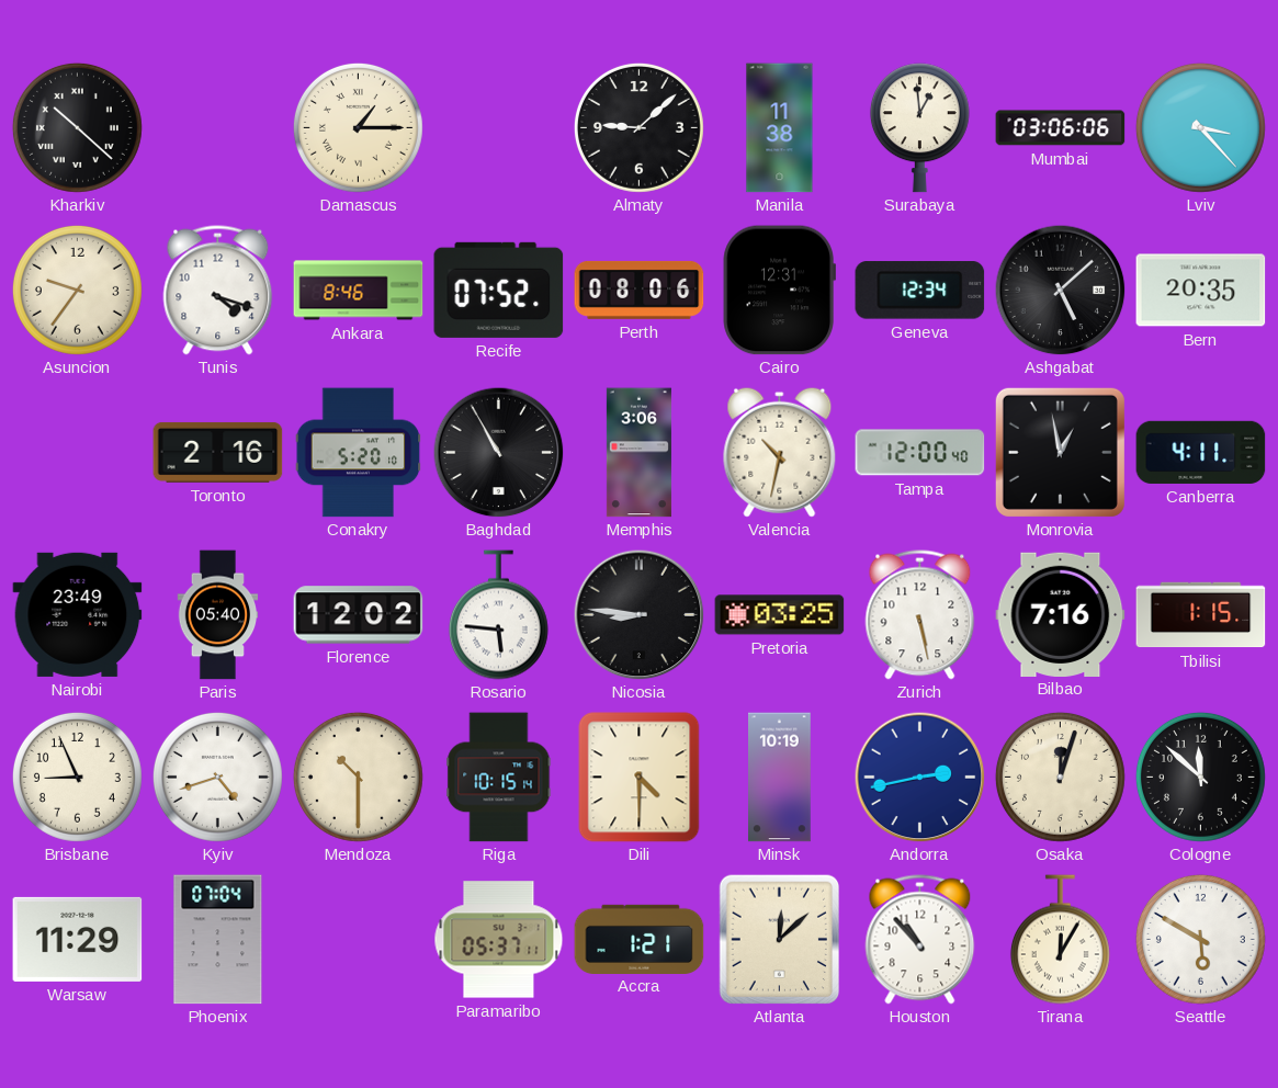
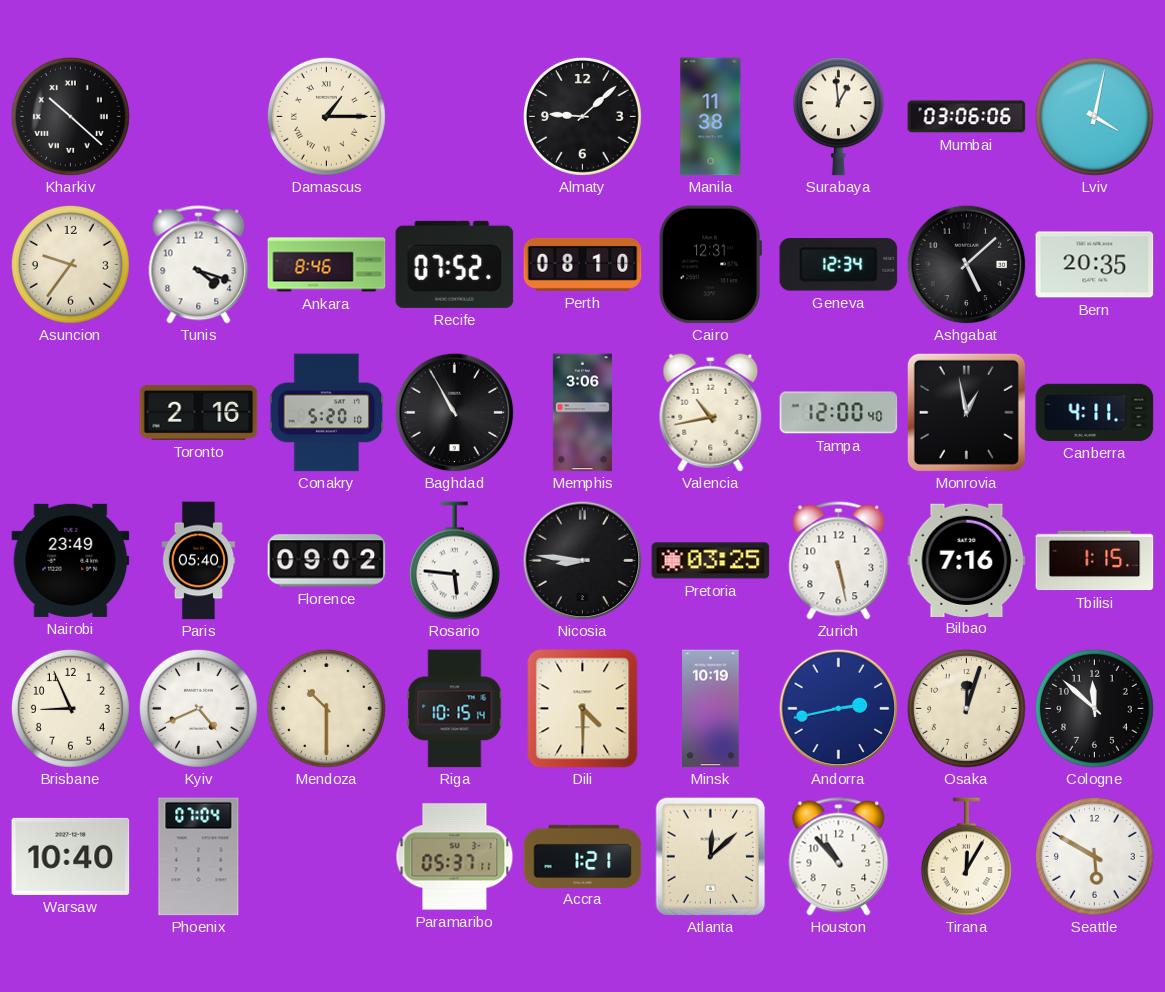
Lviv: 3:23 -> 4:02 (1094, 116)
Perth: 08:06 -> 08:10 (583, 264)
Valencia: 10:32 -> 10:43 (711, 412)
Florence: 12:02 -> 09:02 (327, 561)
Kyiv: 4:42 -> 4:41 (198, 708)
Warsaw: 11:29 -> 10:40 (71, 856)
